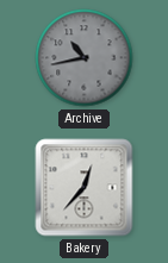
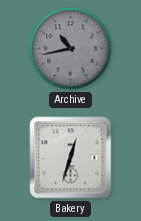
Bakery: 12:37 -> 12:33 (71, 158)
